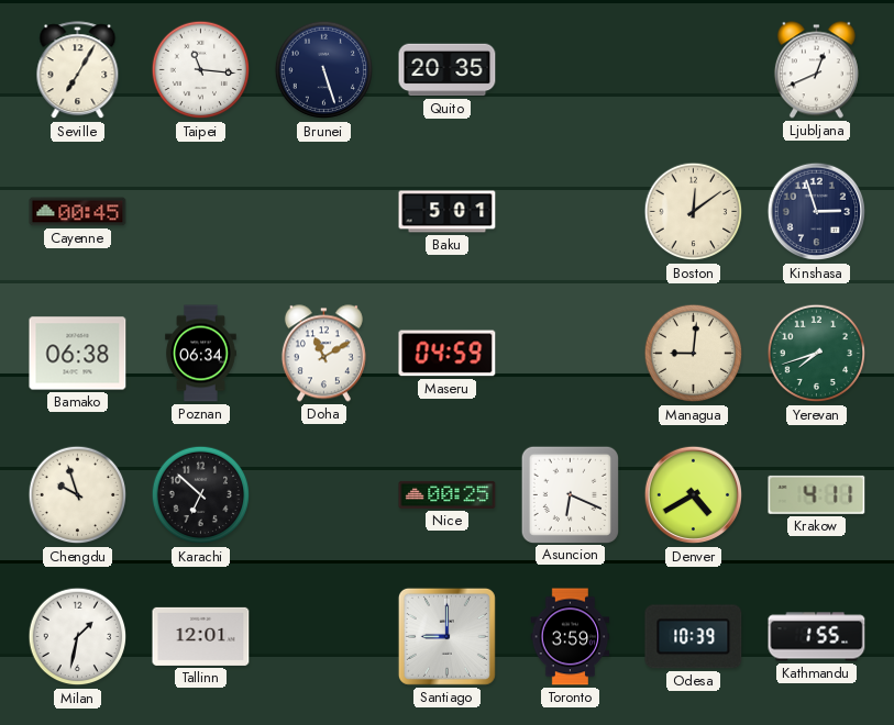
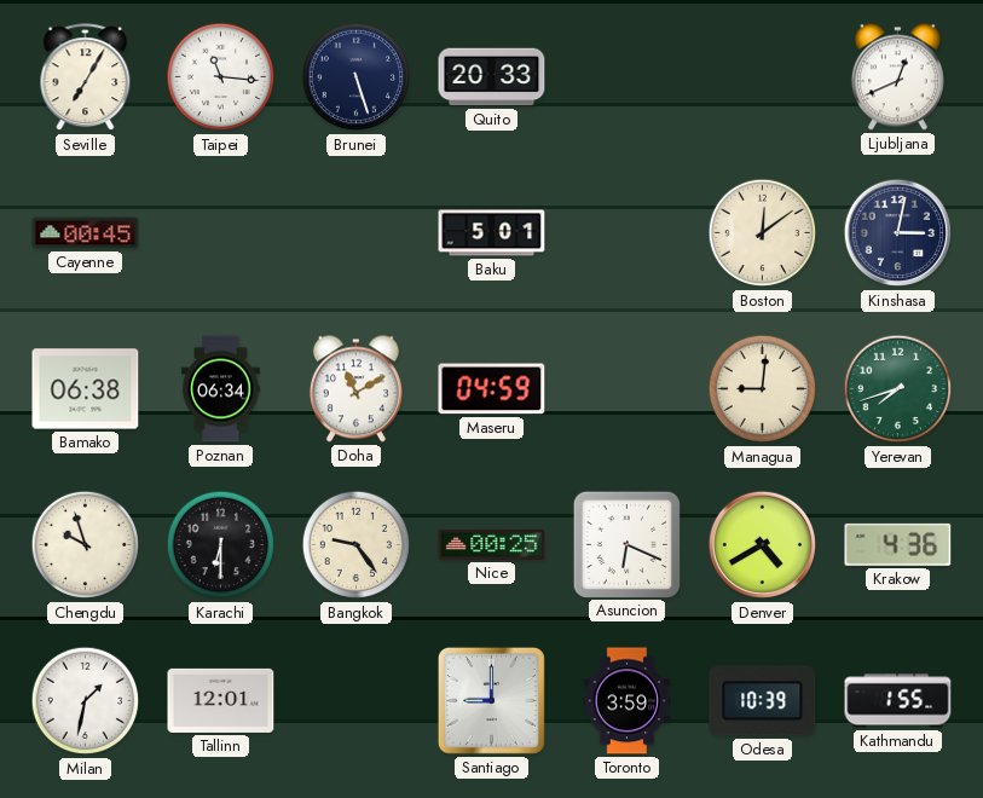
Quito: 20:35 -> 20:33 (492, 77)
Kinshasa: 2:57 -> 3:02 (898, 233)
Karachi: 6:52 -> 6:30 (221, 545)
Bangkok: none -> 9:24 (357, 545)
Krakow: 4:11 -> 4:36 (898, 544)
